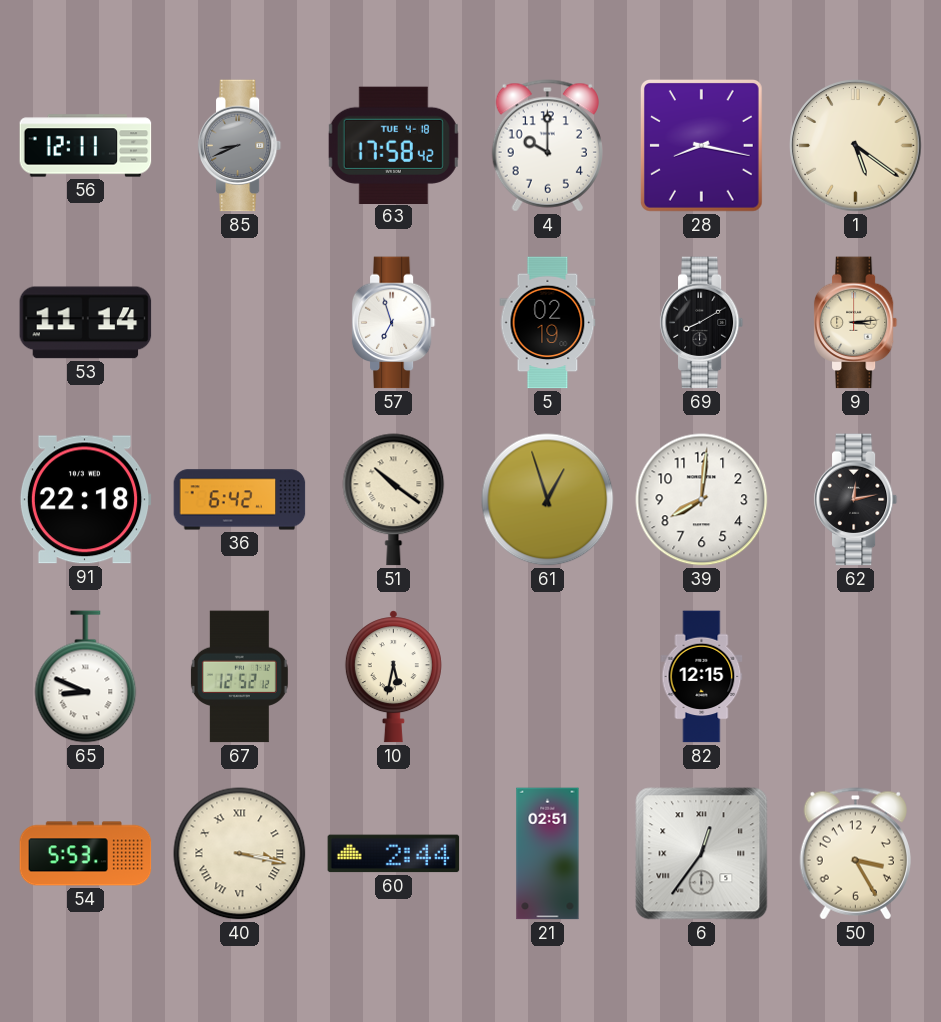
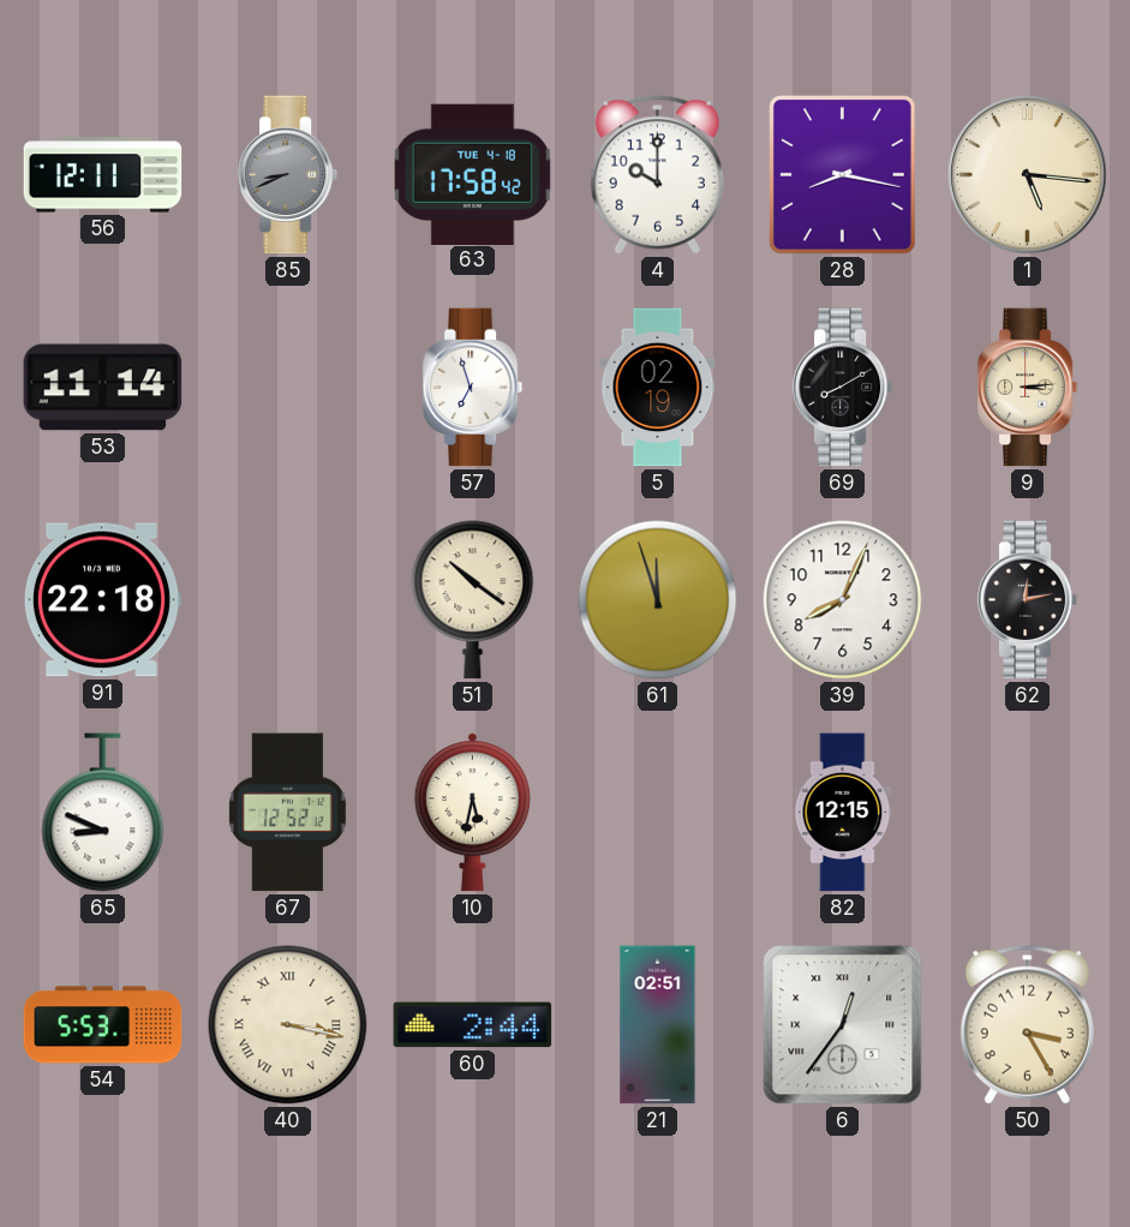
1: 5:21 -> 5:16 (1028, 175)
36: 6:42 -> none (240, 500)
61: 12:57 -> 11:57 (658, 600)
39: 8:01 -> 8:04 (843, 600)
